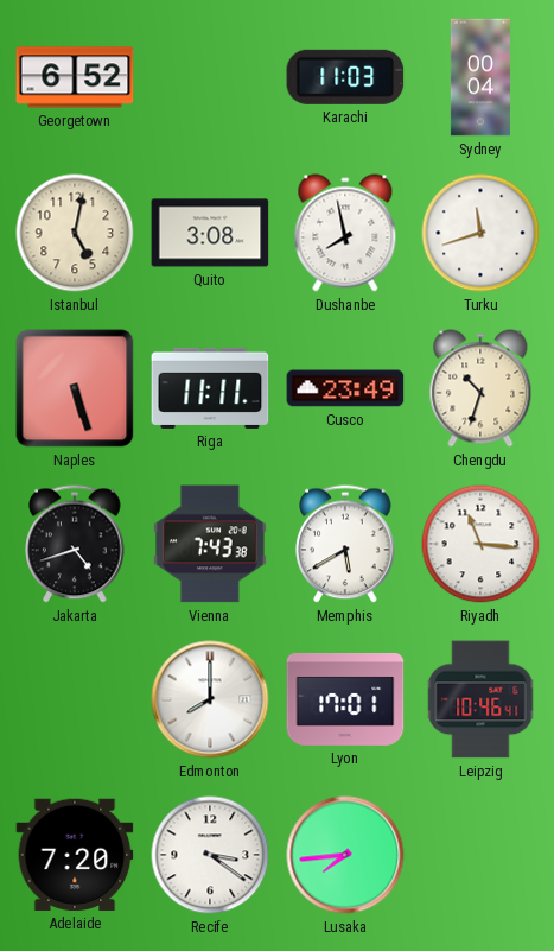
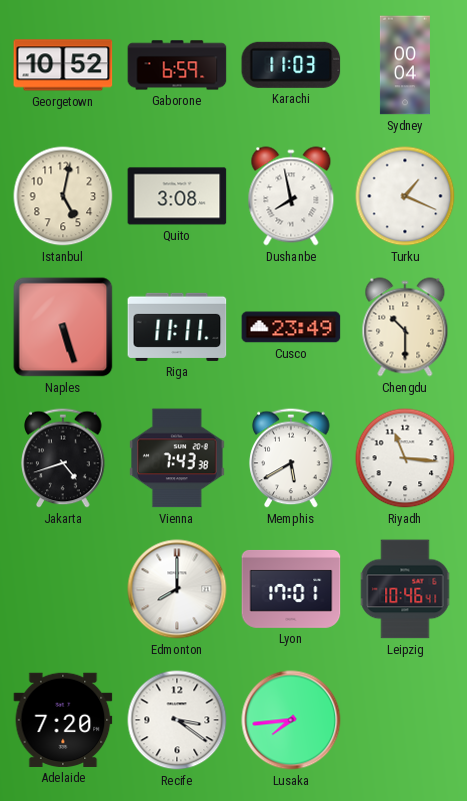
Georgetown: 6:52 -> 10:52 (63, 65)
Gaborone: none -> 6:59 (177, 65)
Turku: 11:42 -> 1:19 (405, 196)
Chengdu: 10:33 -> 10:30 (405, 327)
